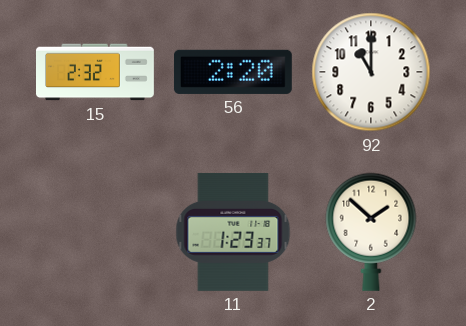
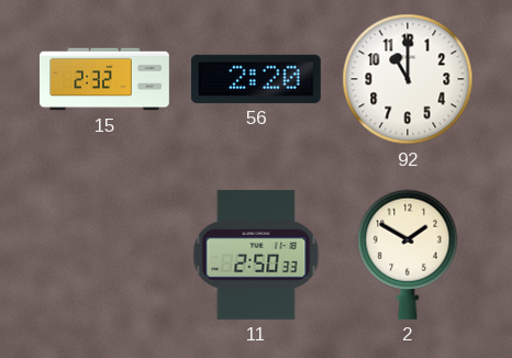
11: 1:23 -> 2:50 (256, 255)
2: 1:52 -> 1:50 (408, 255)
